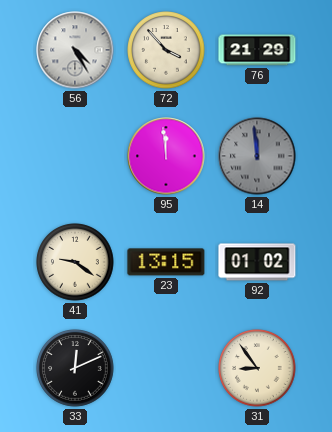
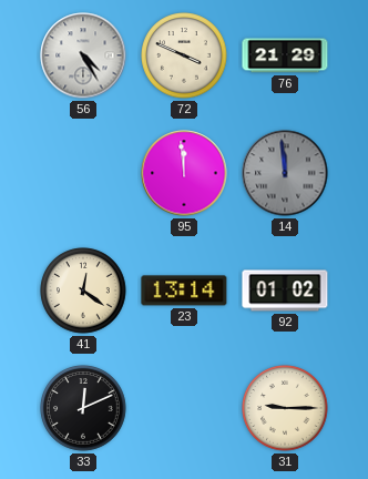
72: 3:53 -> 3:49 (184, 55)
41: 9:21 -> 12:21 (83, 291)
23: 13:15 -> 13:14 (184, 291)
31: 8:54 -> 9:15 (285, 408)
